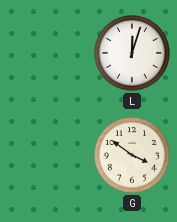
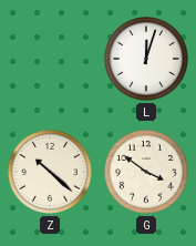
Z: none -> 10:22 (50, 172)
